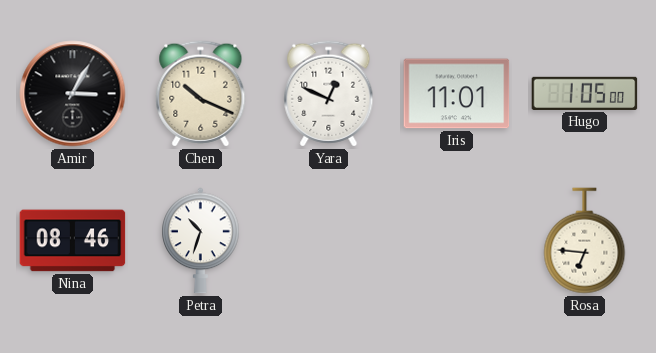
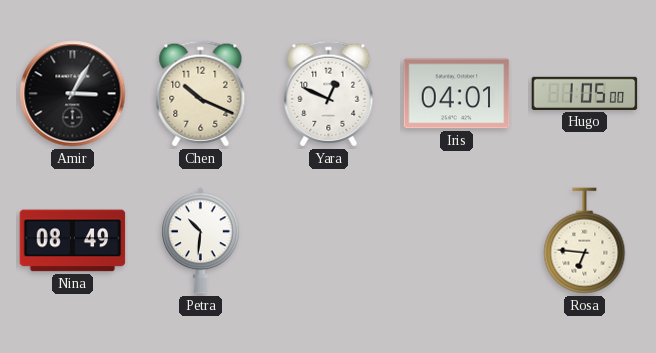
Iris: 11:01 -> 04:01 (457, 94)
Nina: 08:46 -> 08:49 (73, 241)
Petra: 10:33 -> 10:31 (201, 241)
